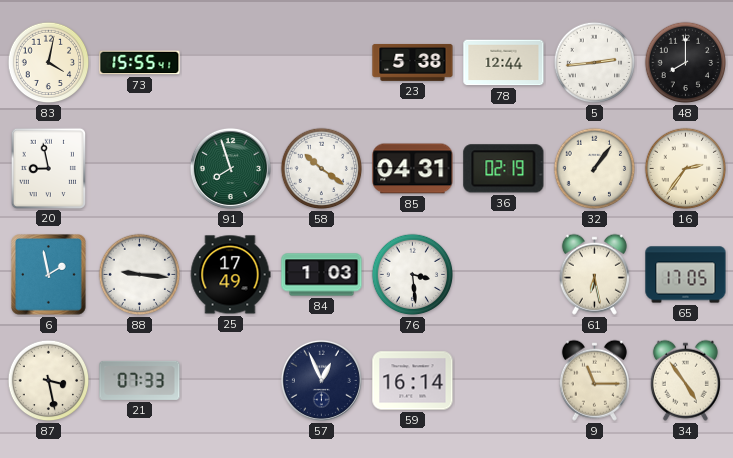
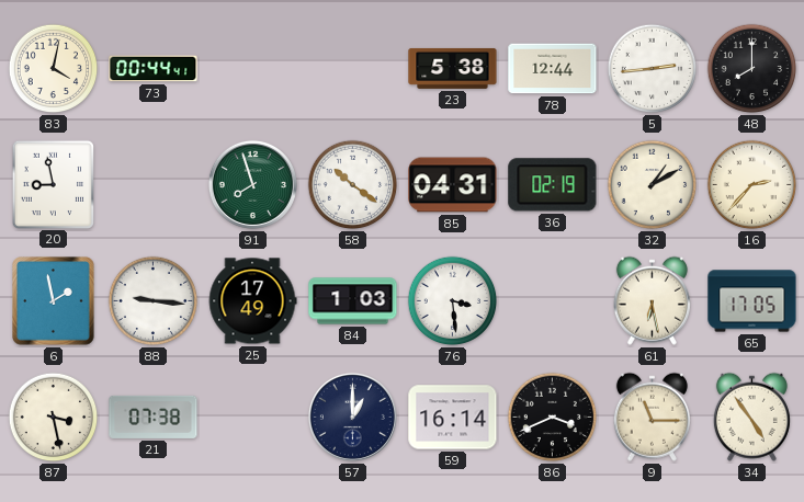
73: 15:55 -> 00:44 (154, 69)
32: 1:06 -> 1:10 (653, 185)
16: 2:36 -> 2:37 (752, 185)
21: 07:33 -> 07:38 (154, 417)
57: 12:56 -> 1:00 (352, 417)
86: none -> 3:41 (553, 418)
